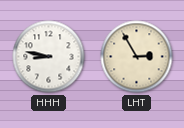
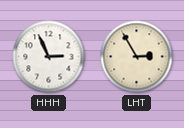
HHH: 8:47 -> 2:56 (49, 57)
